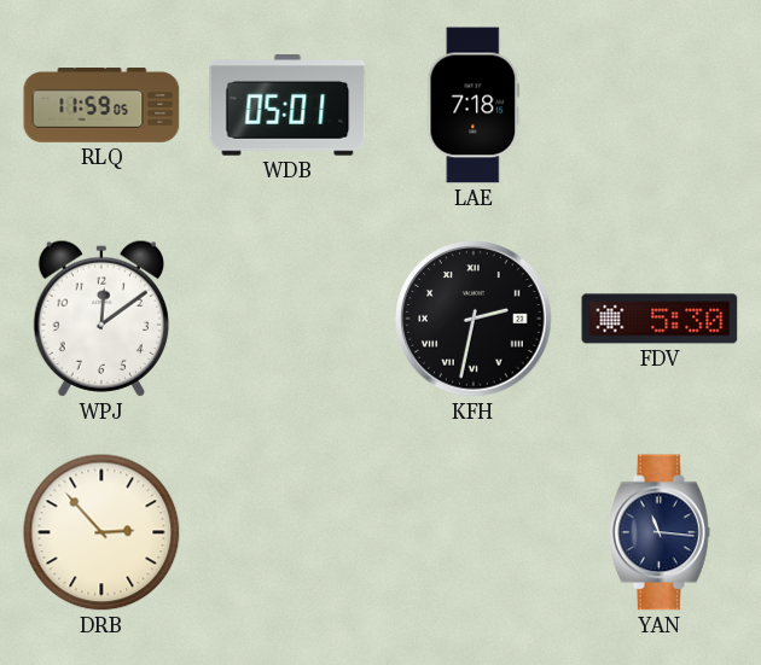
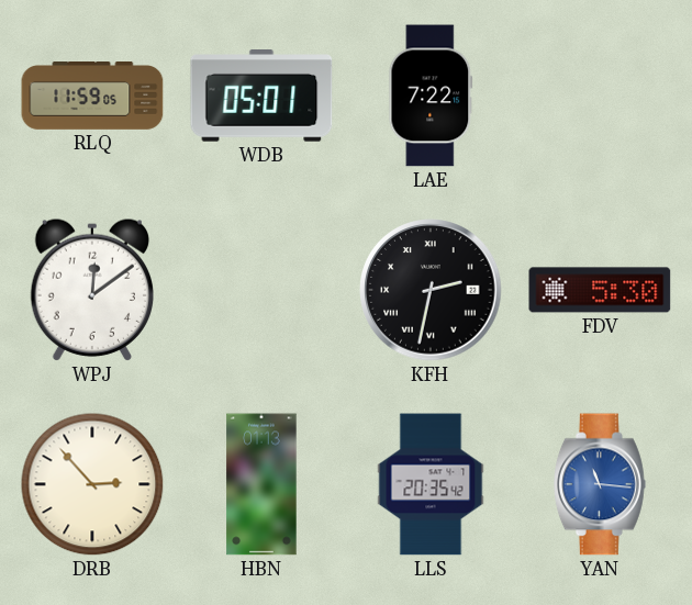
LAE: 7:18 -> 7:22 (431, 96)
HBN: none -> 01:13 (261, 484)
LLS: none -> 20:35 (431, 484)
YAN dial: navy -> blue (600, 484)
